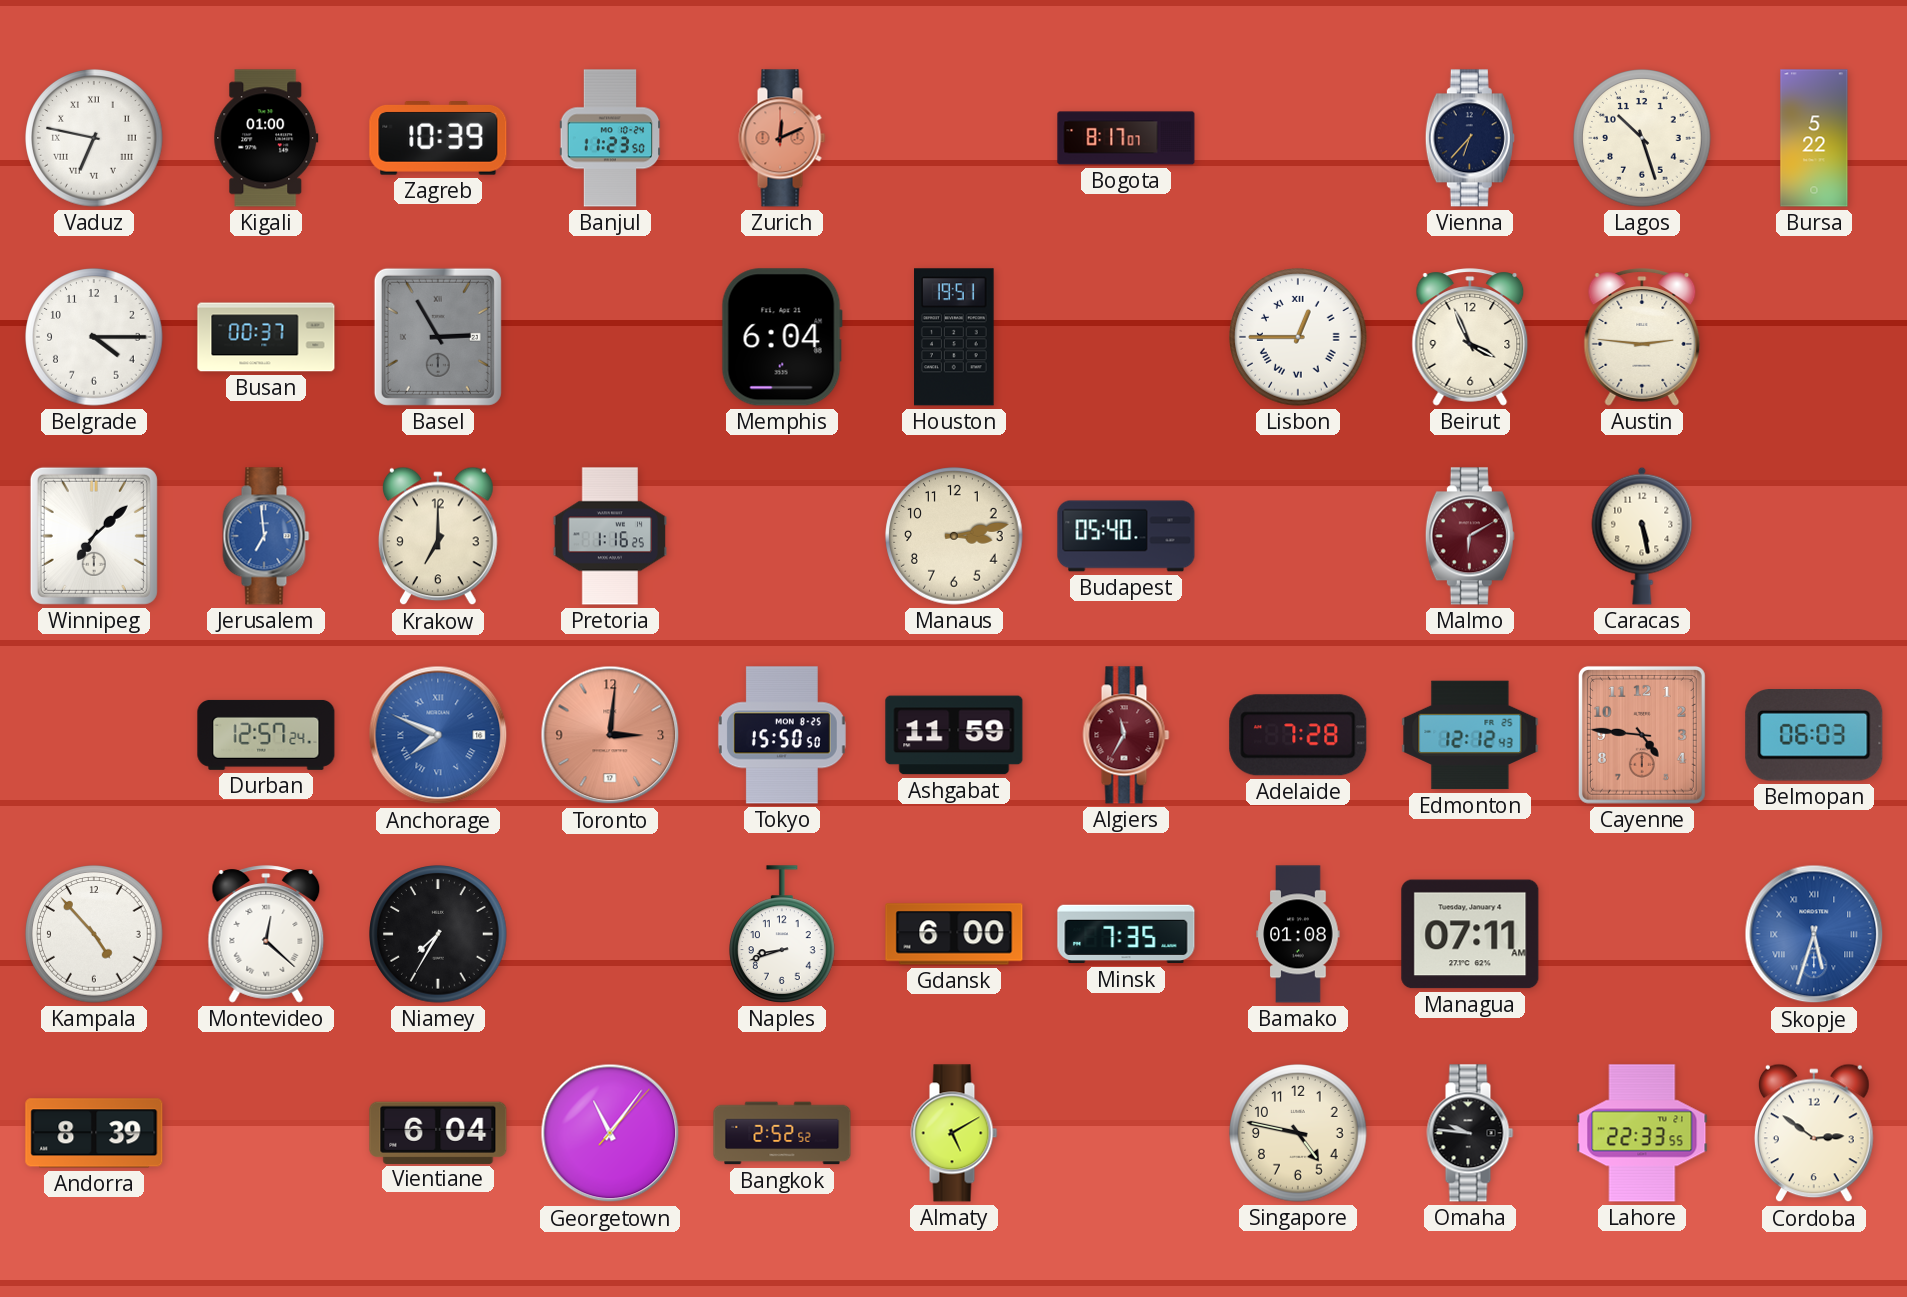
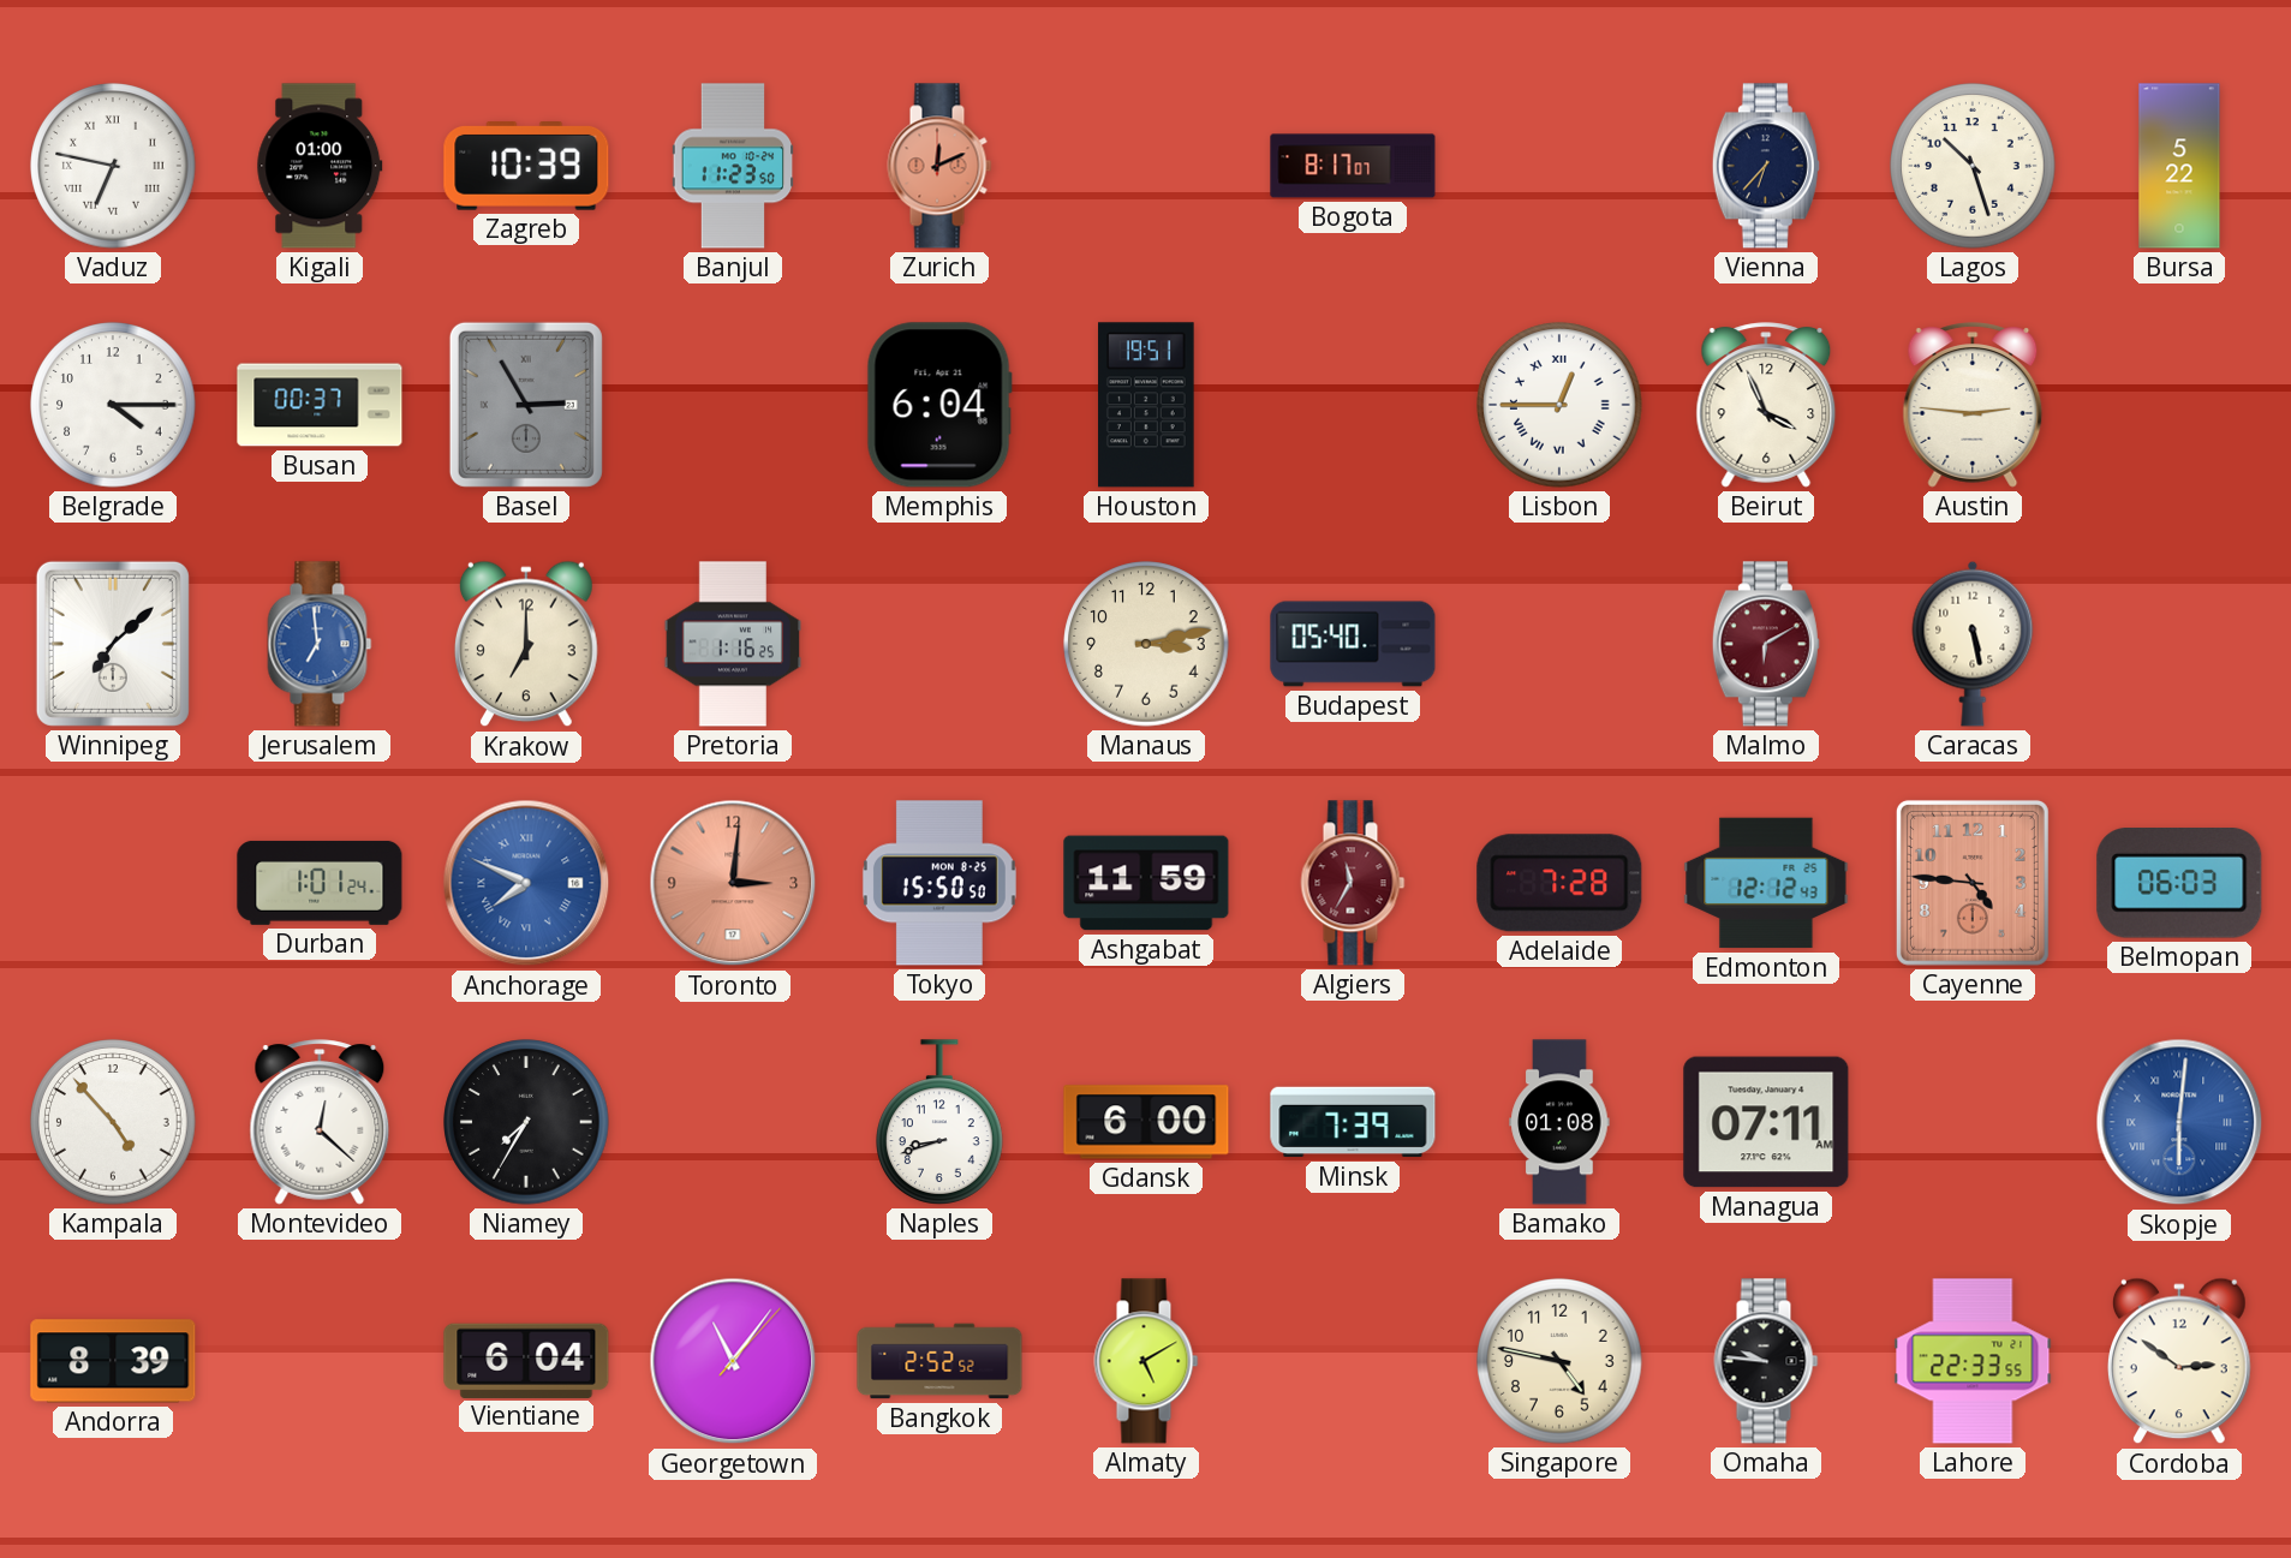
Durban: 12:57 -> 1:01 (320, 883)
Minsk: 7:35 -> 7:39 (1353, 1122)
Skopje: 5:33 -> 6:01 (2179, 1122)
